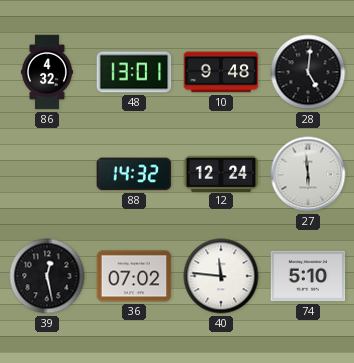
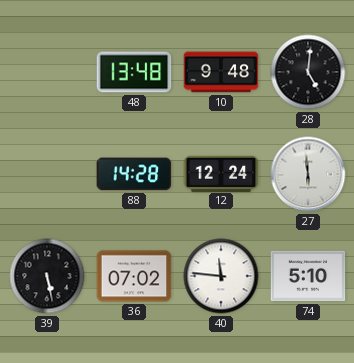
86: 4:32 -> none (47, 72)
48: 13:01 -> 13:48 (134, 72)
88: 14:32 -> 14:28 (134, 174)
39: 12:28 -> 5:28 (47, 276)
